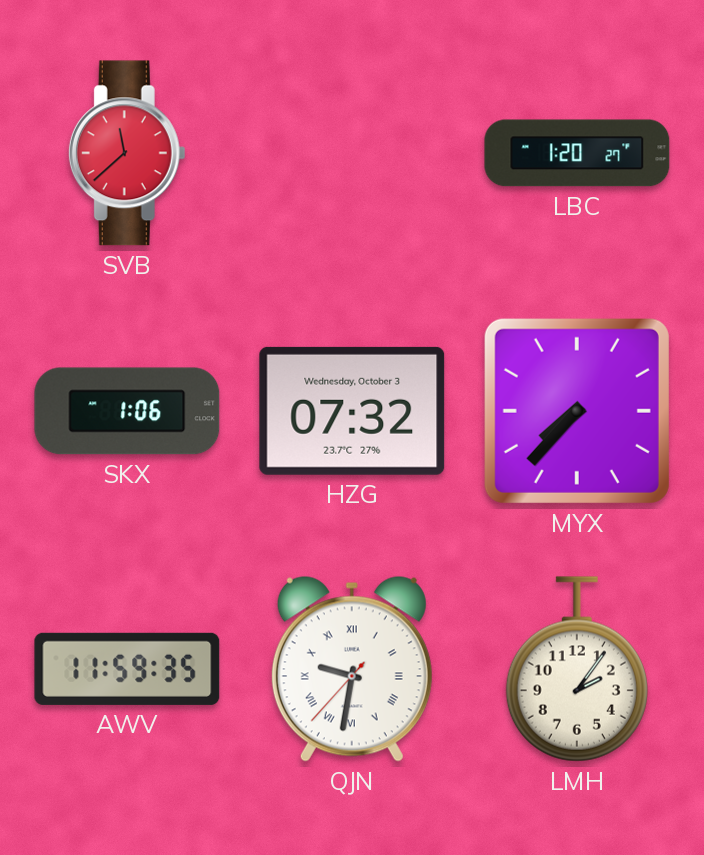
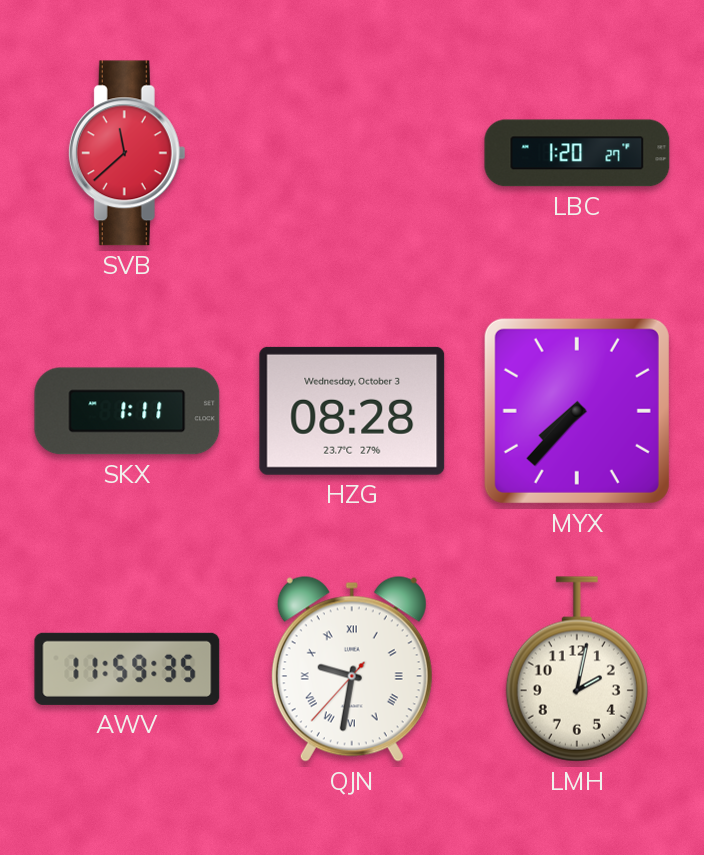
SKX: 1:06 -> 1:11 (127, 411)
HZG: 07:32 -> 08:28 (352, 411)
LMH: 2:06 -> 2:02 (577, 669)
